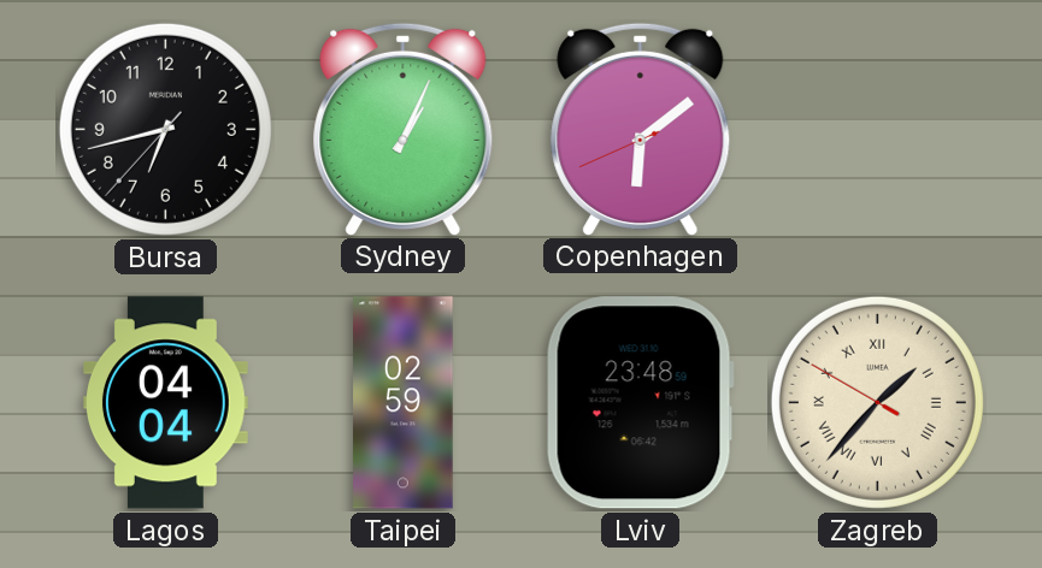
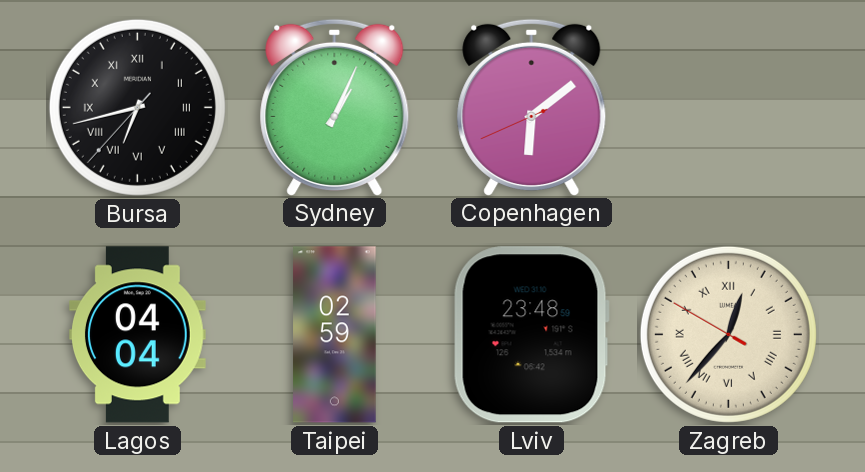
Bursa numerals: Arabic -> Roman (137, 107)
Zagreb: 1:36 -> 12:36 (728, 334)
